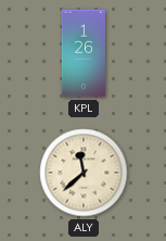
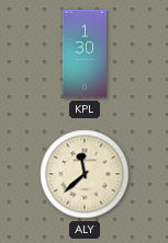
KPL: 1:26 -> 1:30 (85, 54)
